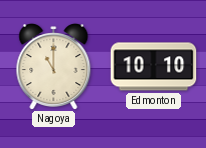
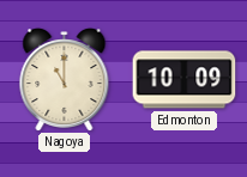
Edmonton: 10:10 -> 10:09 (185, 80)
